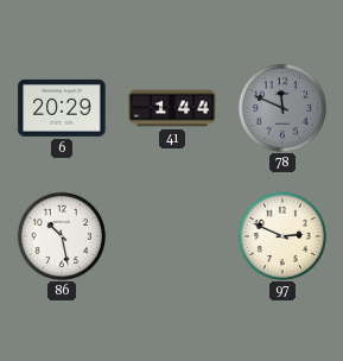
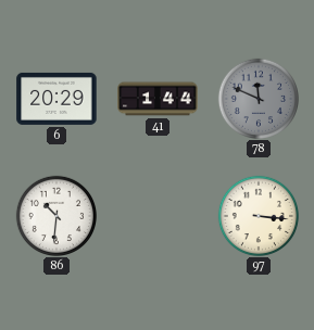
86: 10:28 -> 10:31 (55, 215)
97: 2:49 -> 3:16 (258, 215)
